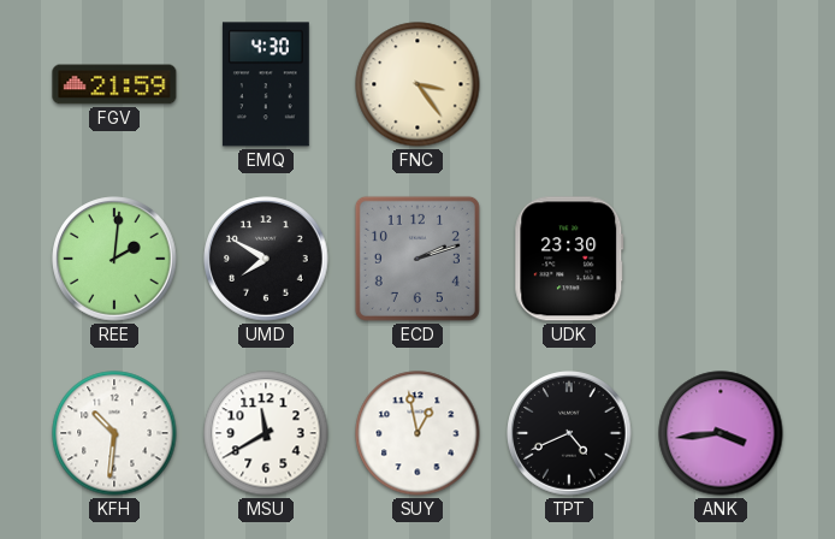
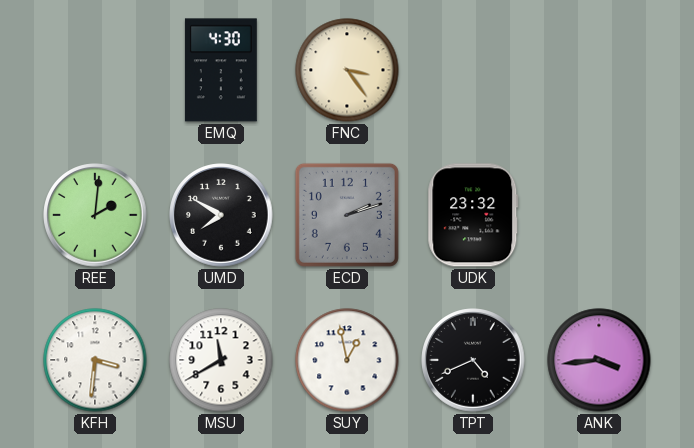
FGV: 21:59 -> none (114, 84)
UDK: 23:30 -> 23:32 (473, 215)
KFH: 10:31 -> 3:31 (95, 360)
